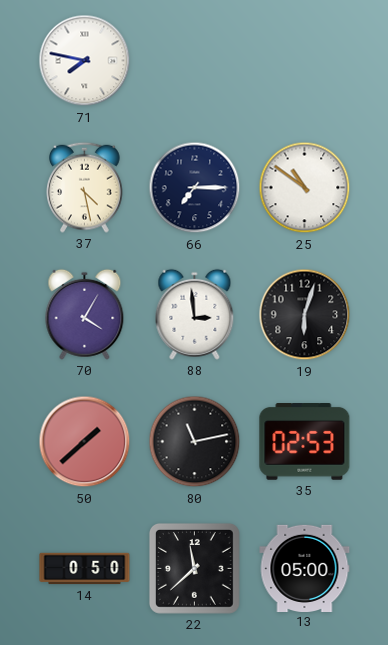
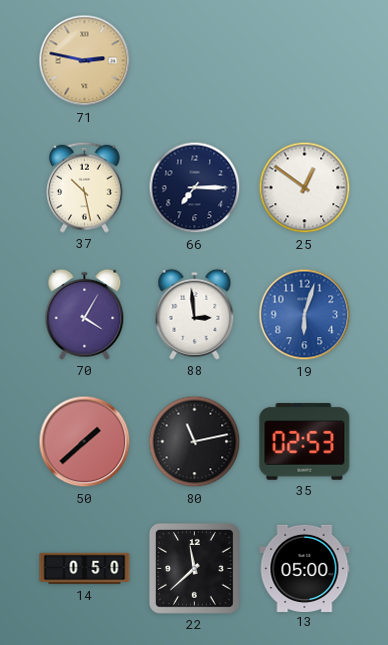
71: 7:47 -> 2:47 (85, 61)
71 dial: white -> champagne (85, 61)
37: 4:28 -> 10:28 (85, 187)
25: 10:51 -> 12:51 (305, 188)
19 dial: black -> blue (305, 315)
